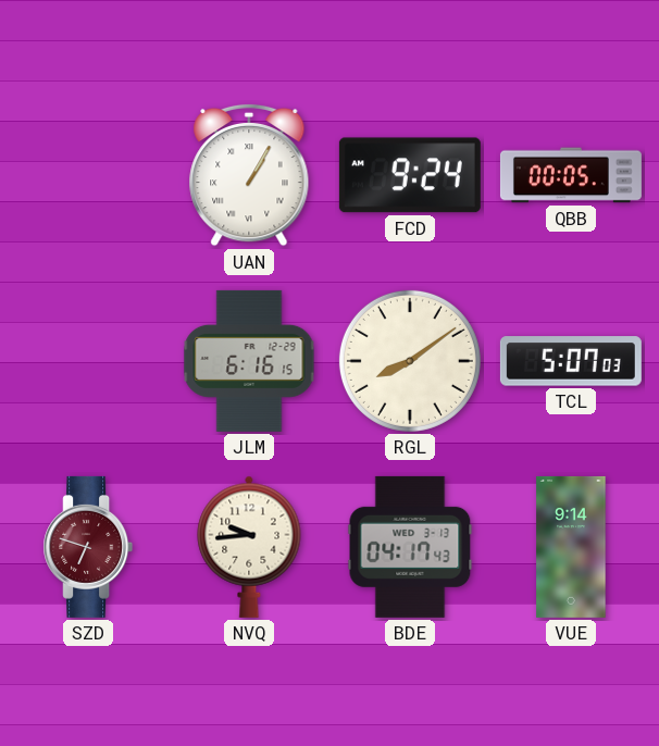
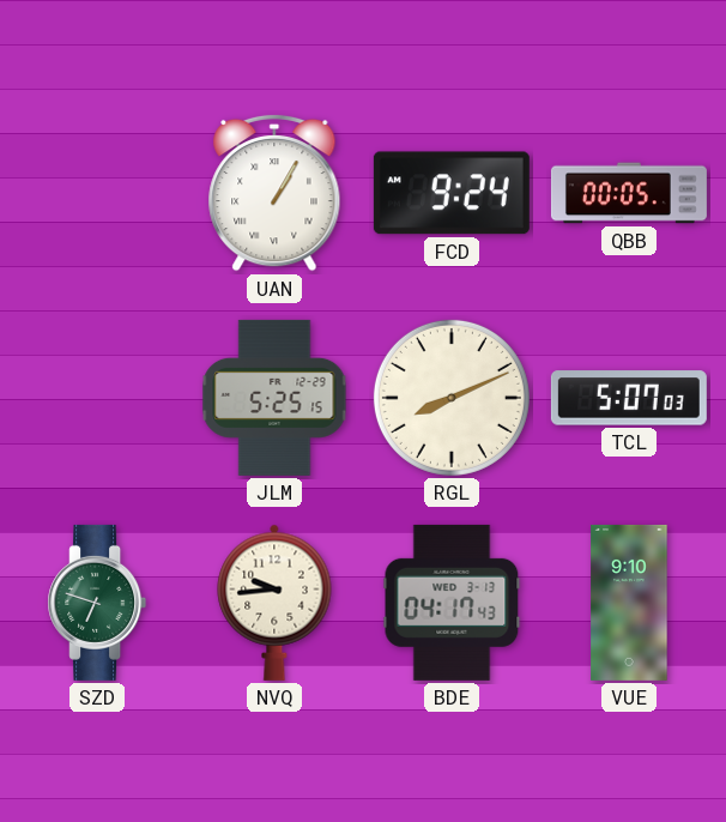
JLM: 6:16 -> 5:25 (274, 398)
RGL: 8:09 -> 8:11 (452, 398)
SZD dial: burgundy -> green (97, 603)
VUE: 9:14 -> 9:10 (629, 603)
